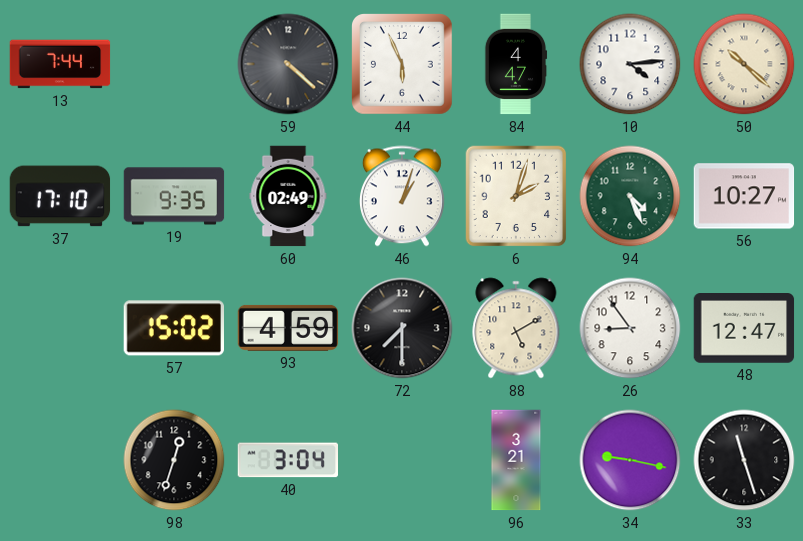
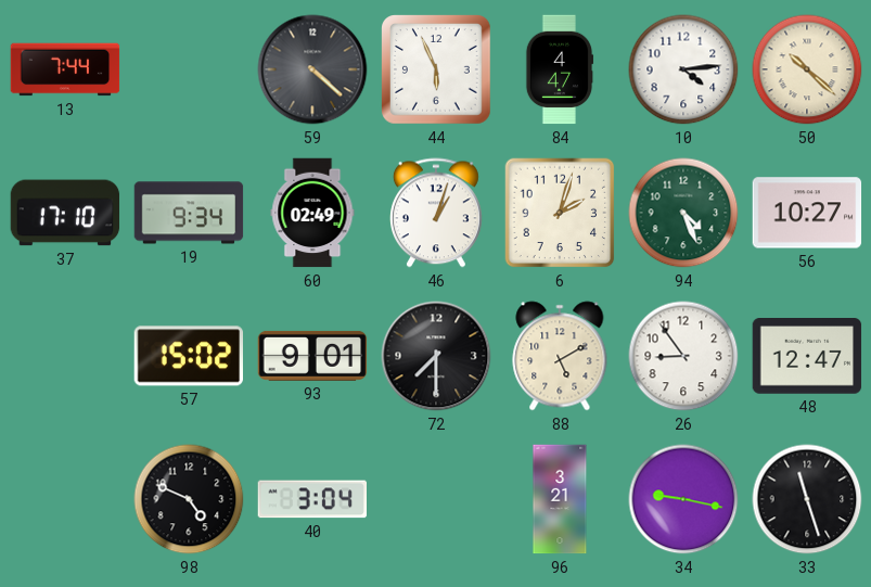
19: 9:35 -> 9:34 (189, 213)
93: 4:59 -> 9:01 (312, 356)
98: 12:33 -> 4:49 (189, 499)
